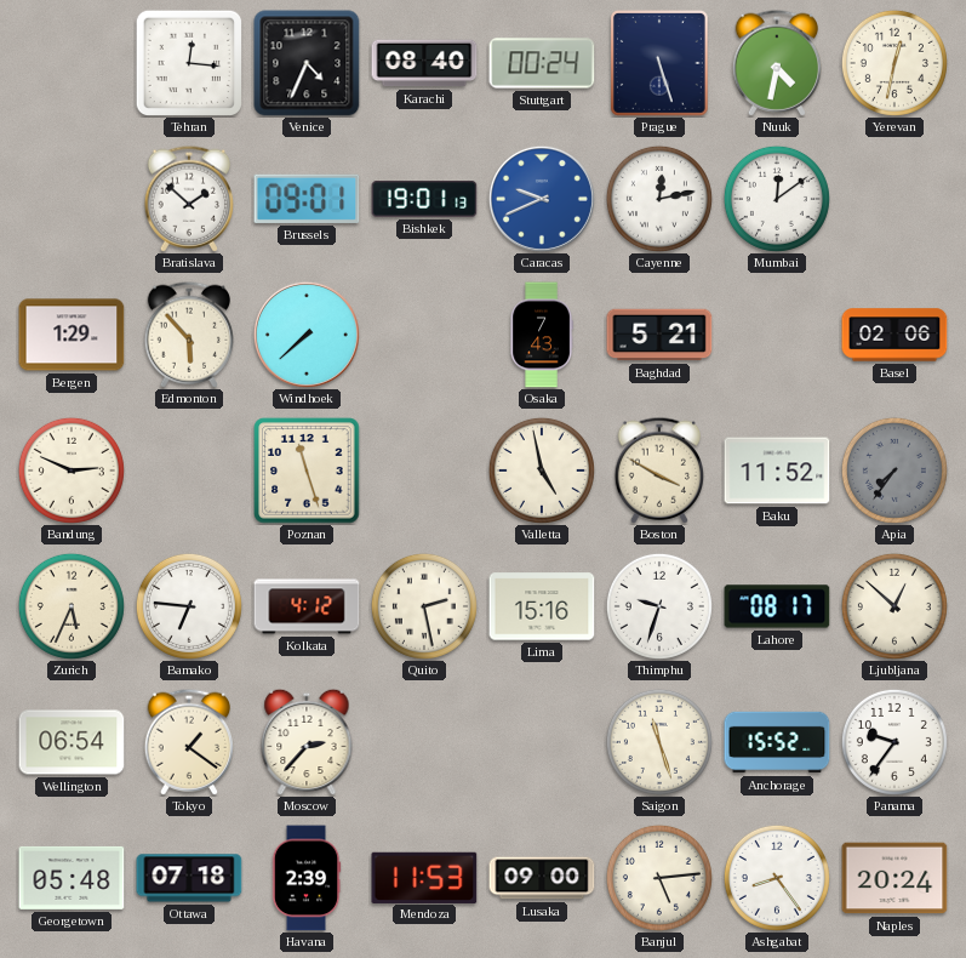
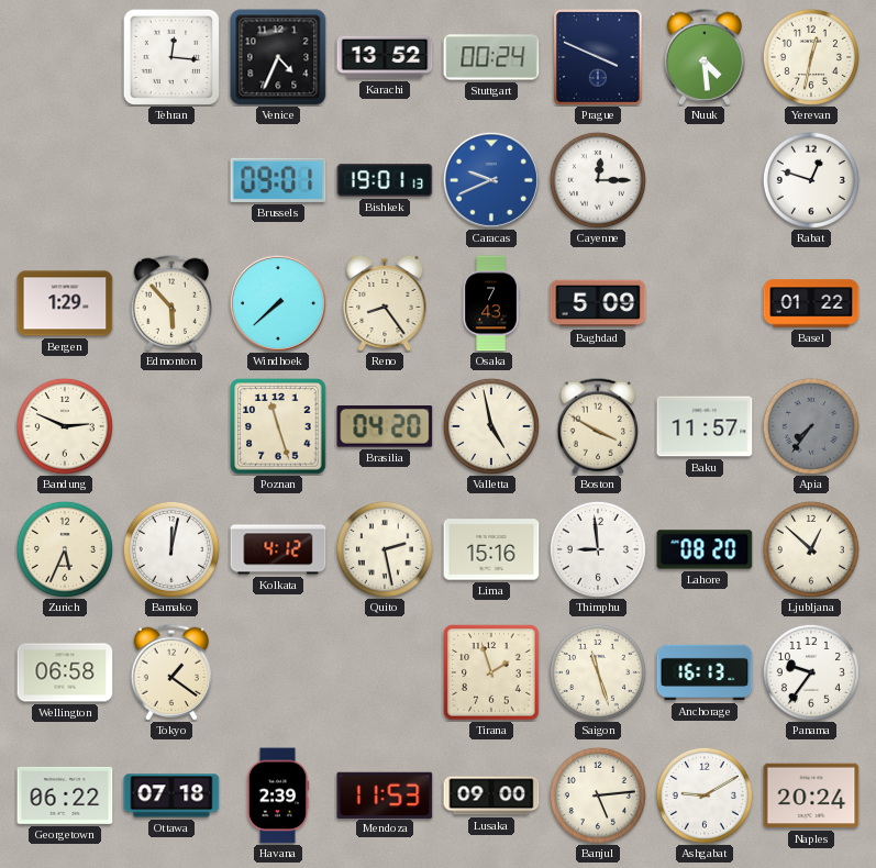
Karachi: 08:40 -> 13:52 (385, 57)
Prague: 5:27 -> 3:49 (598, 57)
Nuuk: 4:32 -> 4:29 (703, 57)
Bratislava: 1:52 -> none (188, 199)
Cayenne: 12:13 -> 12:15 (598, 180)
Mumbai: 12:09 -> none (777, 199)
Rabat: none -> 12:48 (811, 180)
Reno: none -> 8:24 (385, 303)
Baghdad: 5:21 -> 5:09 (598, 303)
Basel: 02:06 -> 01:22 (811, 303)
Brasilia: none -> 04:20 (385, 426)
Baku: 11:52 -> 11:57 (705, 426)
Bamako: 6:46 -> 12:02 (171, 549)
Thimphu: 9:33 -> 8:59 (598, 549)
Lahore: 08:17 -> 08:20 (705, 549)
Wellington: 06:54 -> 06:58 (65, 672)
Moscow: 2:37 -> none (307, 742)
Tirana: none -> 1:57 (491, 672)
Anchorage: 15:52 -> 16:13 (705, 672)
Georgetown: 05:48 -> 06:22 (65, 795)
Ashgabat: 8:24 -> 9:10 (705, 795)
